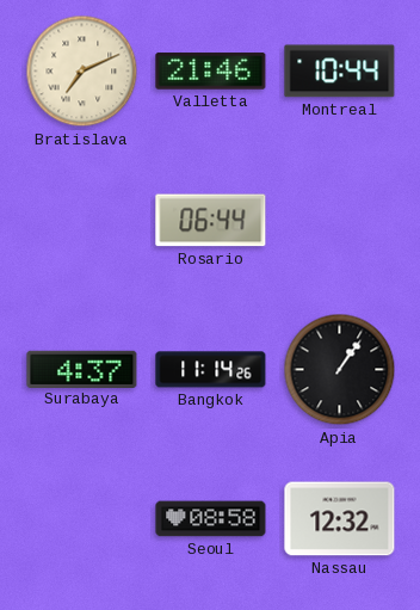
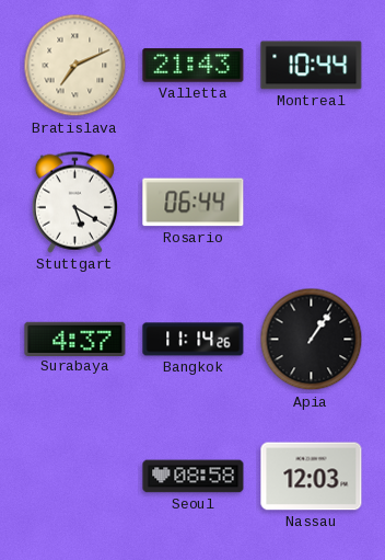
Valletta: 21:46 -> 21:43 (194, 66)
Stuttgart: none -> 5:20 (74, 202)
Nassau: 12:32 -> 12:03 (312, 477)
